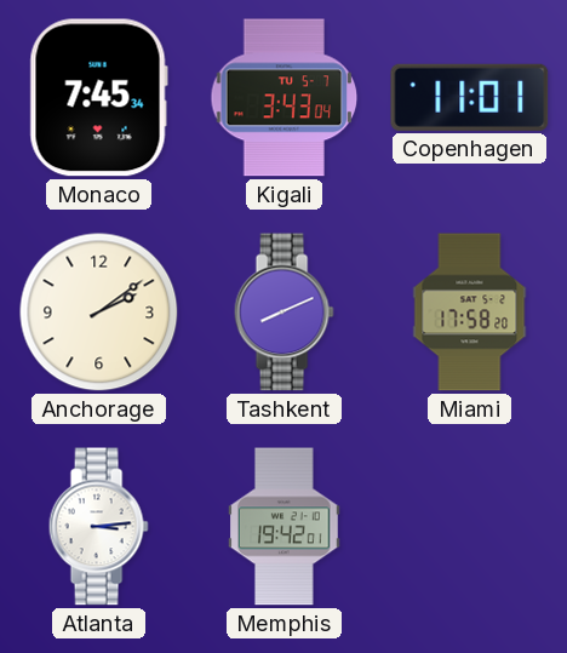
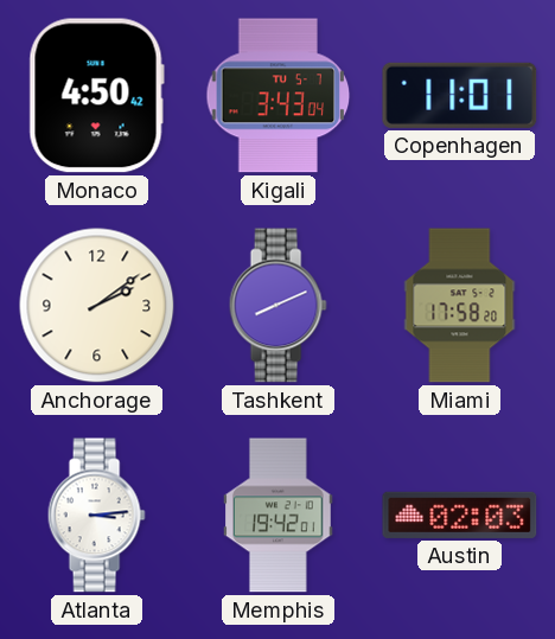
Monaco: 7:45 -> 4:50 (96, 96)
Austin: none -> 02:03 (460, 515)
